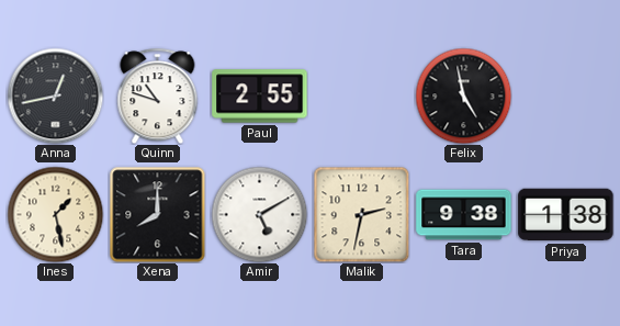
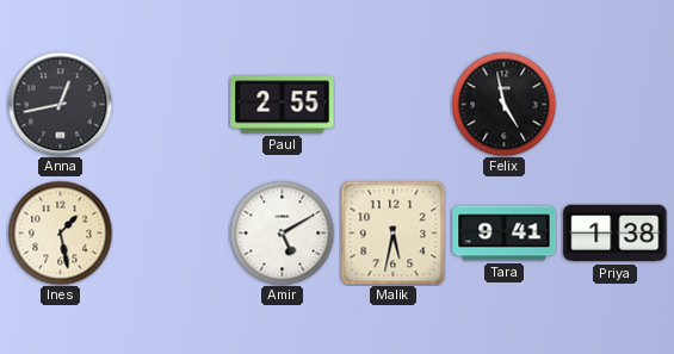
Quinn: 10:48 -> none (158, 95)
Xena: 8:00 -> none (157, 214)
Malik: 2:32 -> 5:32 (392, 232)
Tara: 9:38 -> 9:41 (505, 234)
